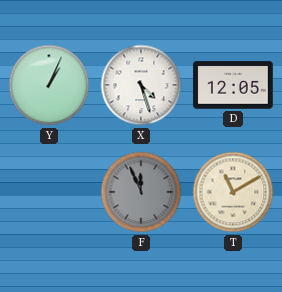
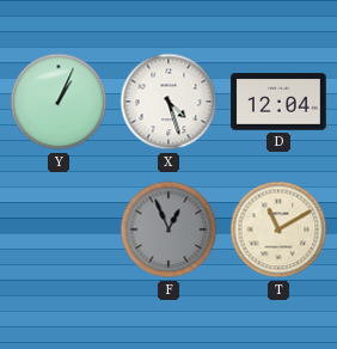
D: 12:05 -> 12:04 (278, 102)
F: 11:56 -> 12:56 (168, 229)
